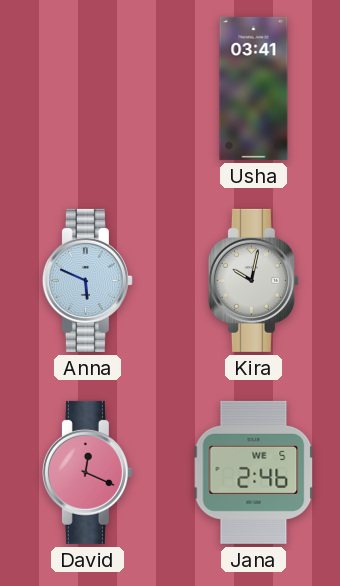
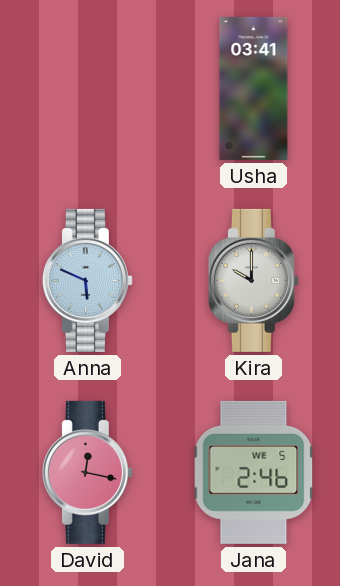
Kira: 10:02 -> 10:00 (253, 280)
David: 12:19 -> 12:17 (87, 472)
